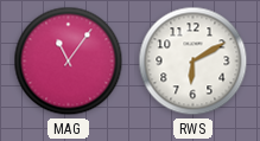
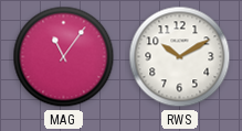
RWS: 6:10 -> 10:10 (180, 57)
